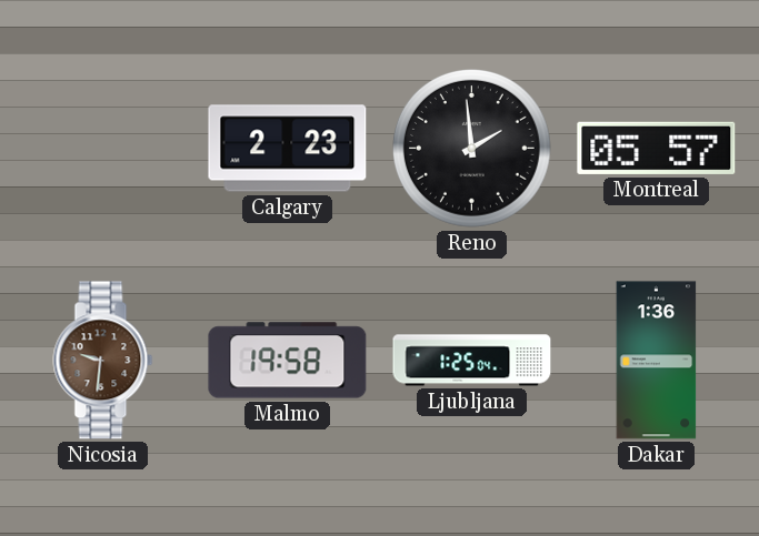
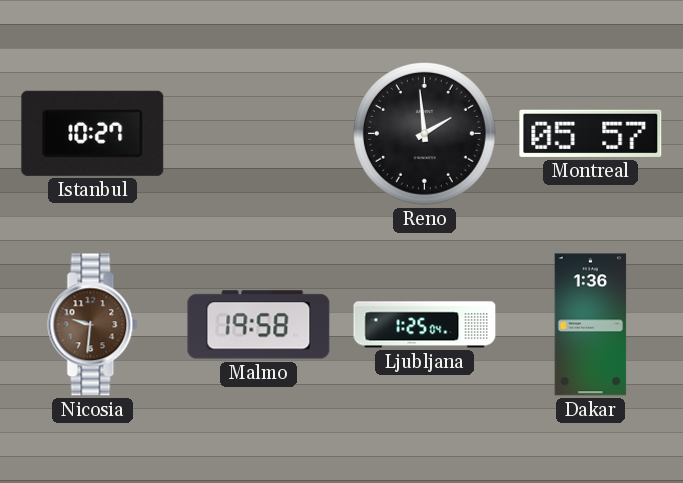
Istanbul: none -> 10:27 (93, 133)
Calgary: 2:23 -> none (288, 149)
